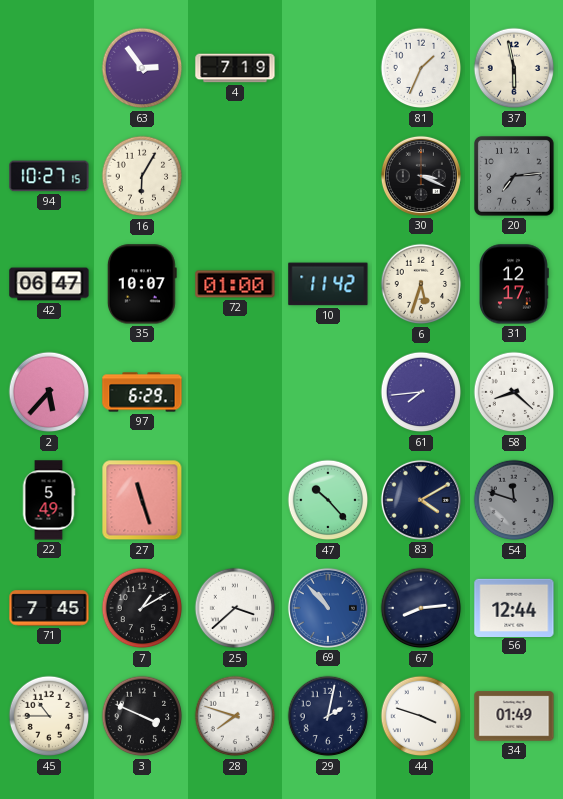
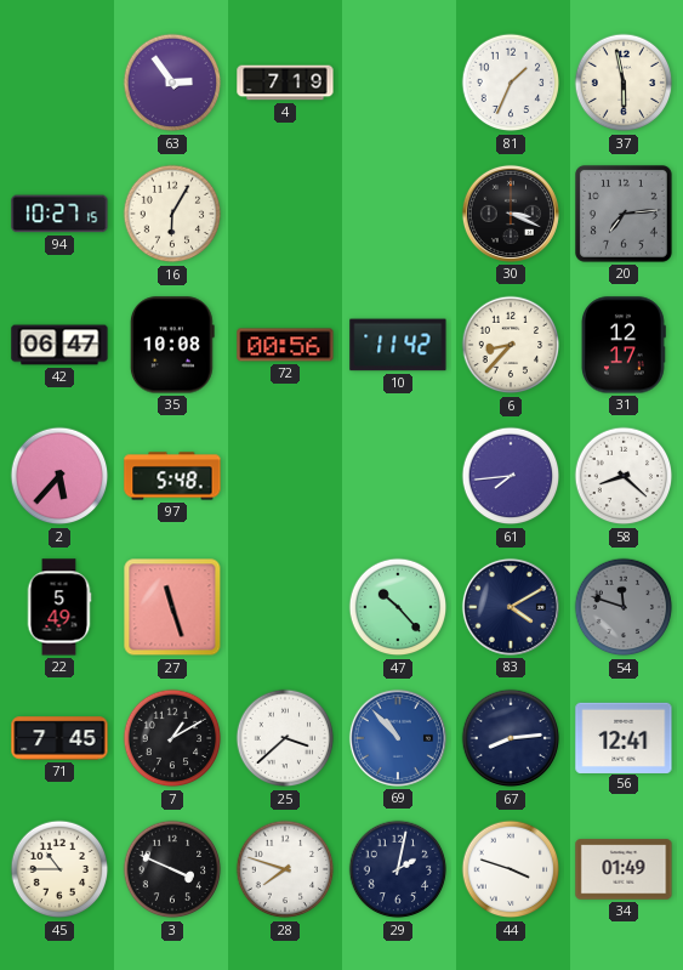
35: 10:07 -> 10:08 (172, 345)
72: 01:00 -> 00:56 (285, 345)
6: 5:33 -> 8:37 (511, 345)
97: 6:29 -> 5:48 (172, 476)
56: 12:44 -> 12:41 (624, 737)
